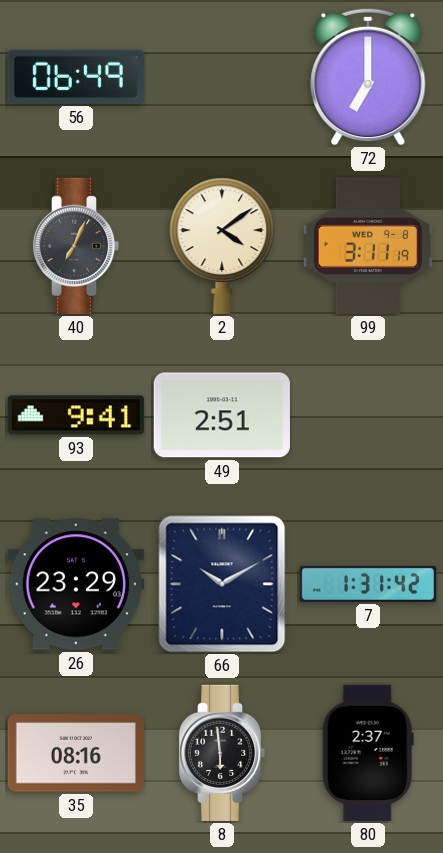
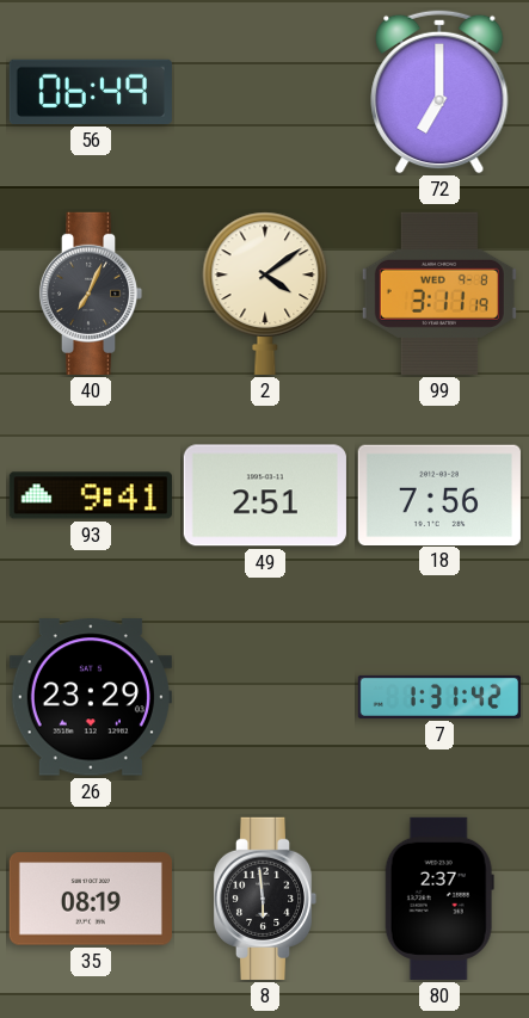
18: none -> 7:56 (439, 494)
66: 10:10 -> none (222, 584)
35: 08:16 -> 08:19 (91, 899)
